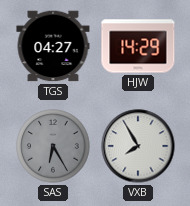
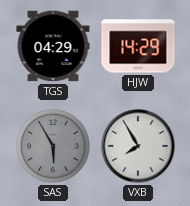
TGS: 04:27 -> 04:29 (53, 46)
SAS: 6:25 -> 5:55 (53, 146)
